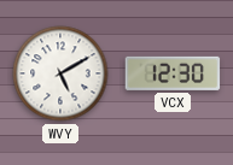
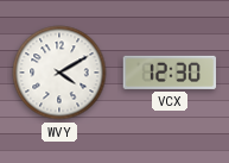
WVY: 5:10 -> 4:10 (59, 73)
